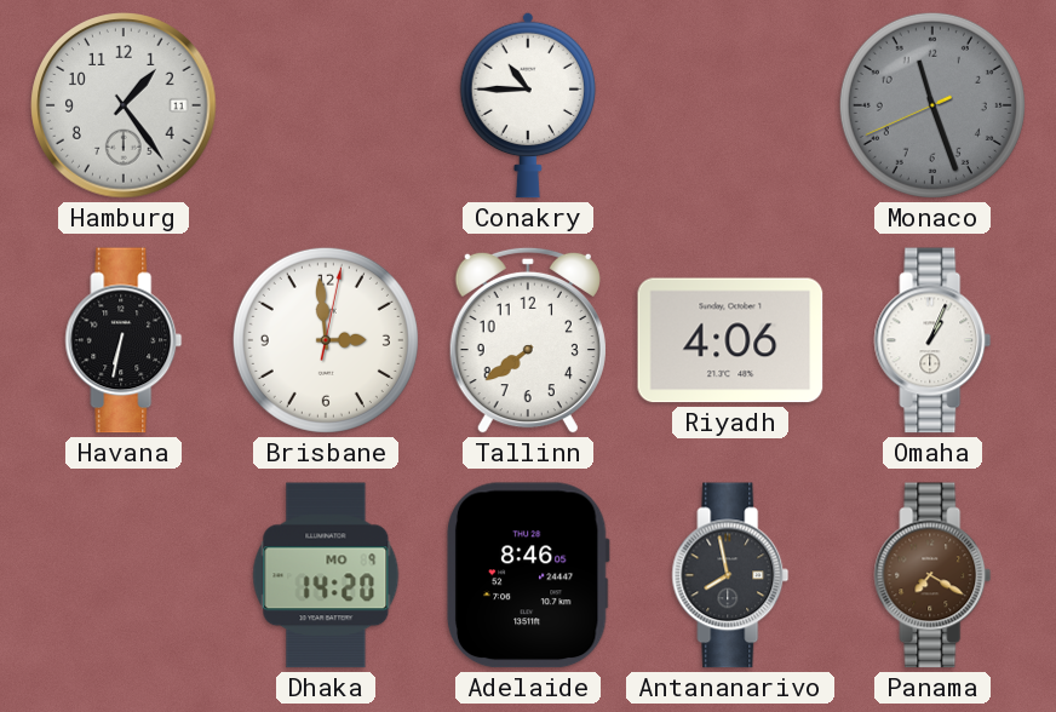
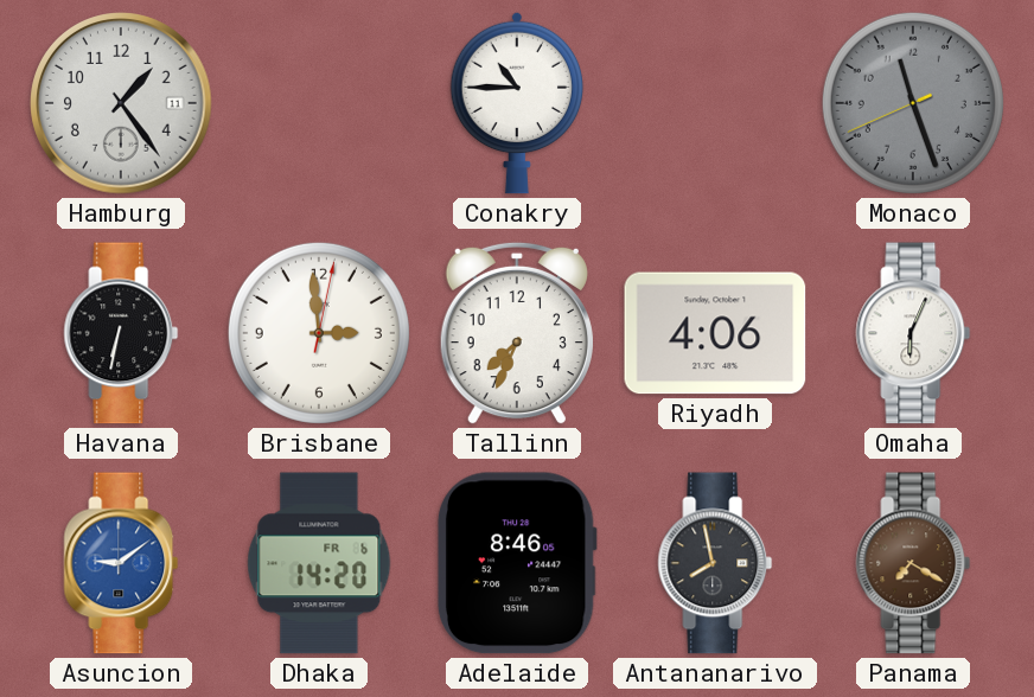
Tallinn: 7:39 -> 7:34 (517, 333)
Omaha: 1:04 -> 6:04 (913, 333)
Asuncion: none -> 9:09 (121, 563)
Dhaka date: MO 9 -> FR 6 (319, 563)
